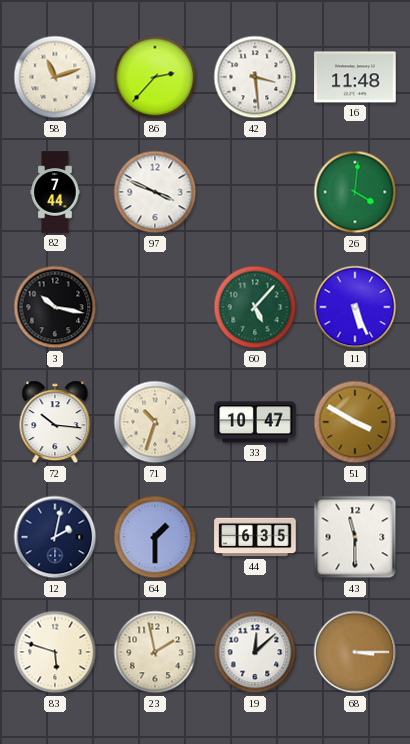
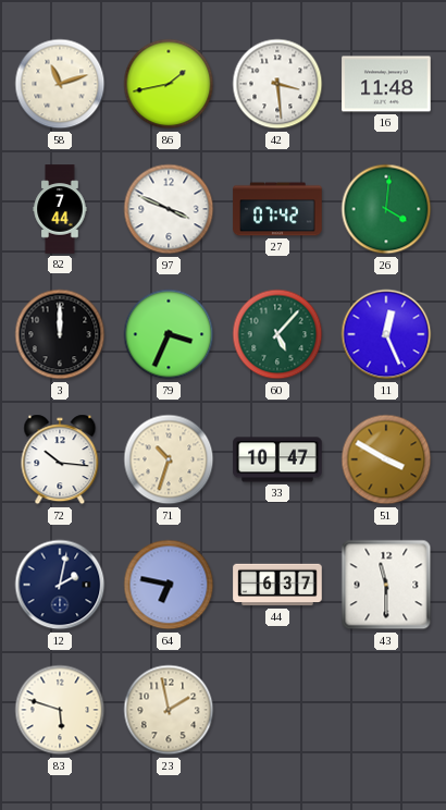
86: 2:37 -> 1:43 (169, 84)
27: none -> 07:42 (277, 209)
3: 10:17 -> 12:00 (60, 334)
79: none -> 3:34 (169, 334)
11: 5:26 -> 12:26 (386, 334)
64: 1:30 -> 6:47 (169, 585)
44: 6:35 -> 6:37 (277, 585)
19: 12:08 -> none (255, 652)
68: 3:15 -> none (355, 652)
